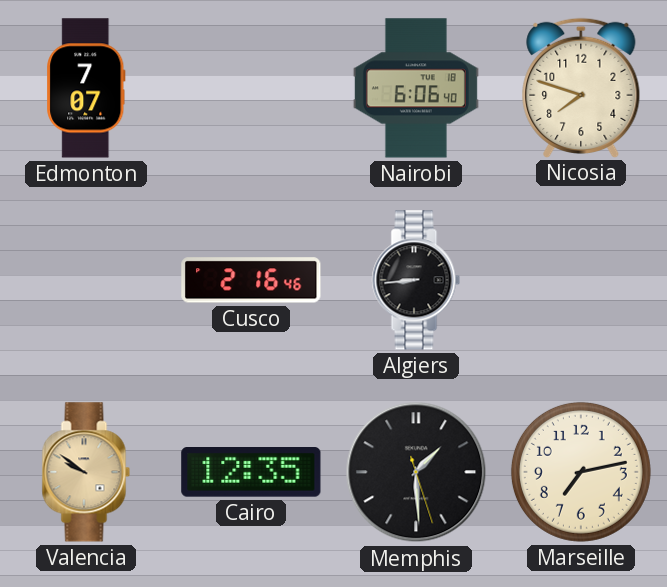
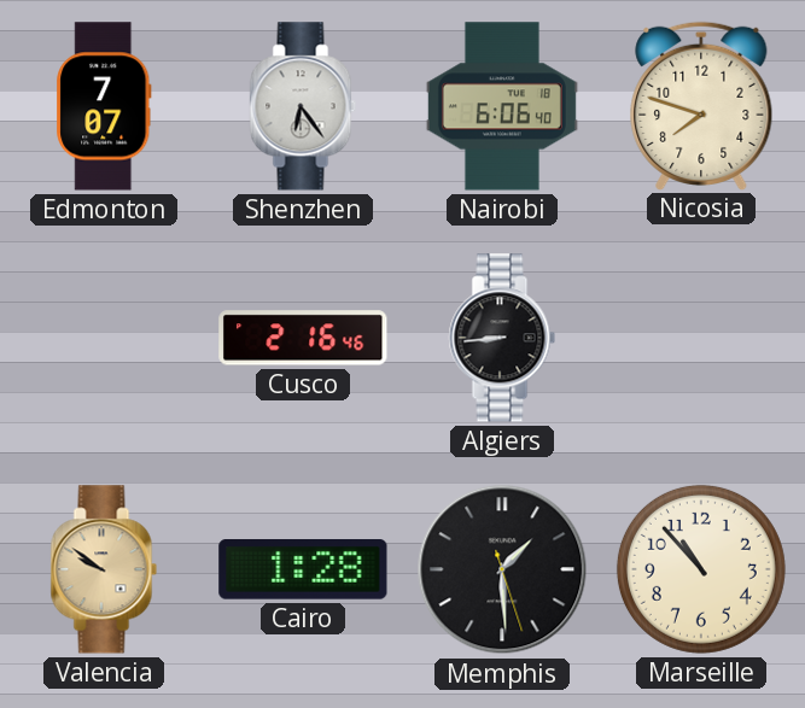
Shenzhen: none -> 6:24 (303, 106)
Cairo: 12:35 -> 1:28 (303, 571)
Marseille: 7:13 -> 10:53 (701, 569)
